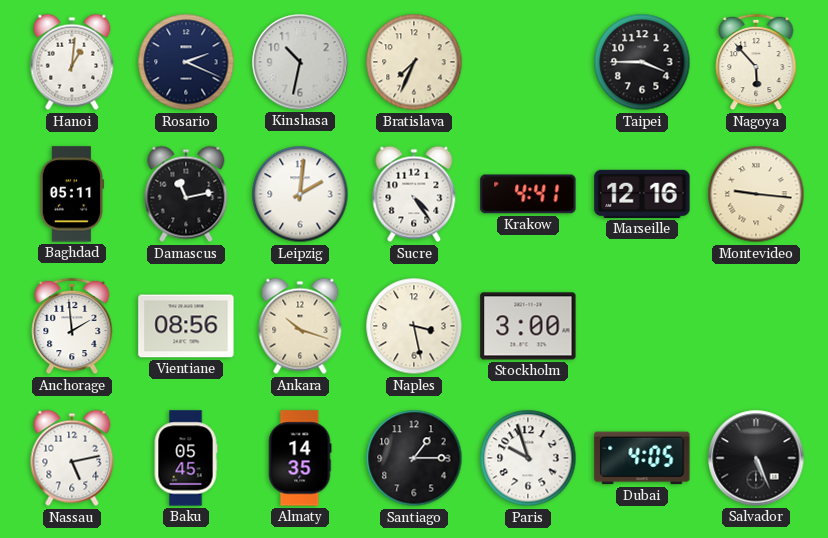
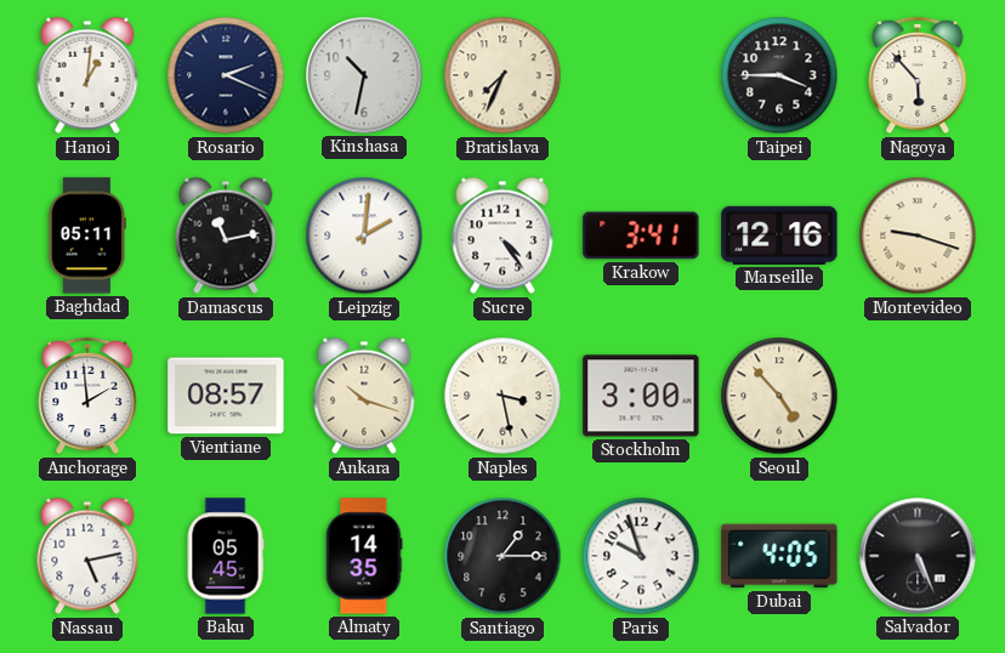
Krakow: 4:41 -> 3:41 (641, 235)
Montevideo: 9:16 -> 9:18 (918, 235)
Vientiane: 08:56 -> 08:57 (226, 396)
Seoul: none -> 4:53 (779, 396)
